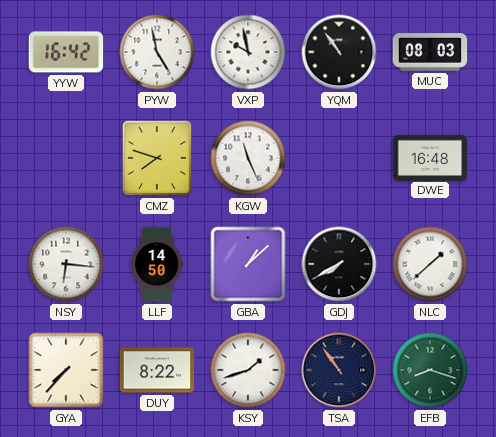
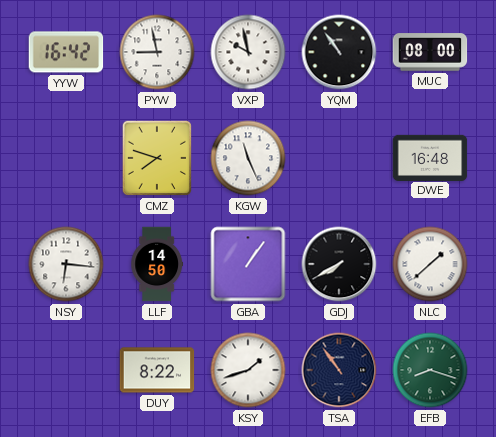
PYW: 4:58 -> 8:58 (157, 52)
MUC: 08:03 -> 08:00 (430, 52)
GBA: 1:08 -> 1:06 (248, 264)
GYA: 7:37 -> none (66, 370)
